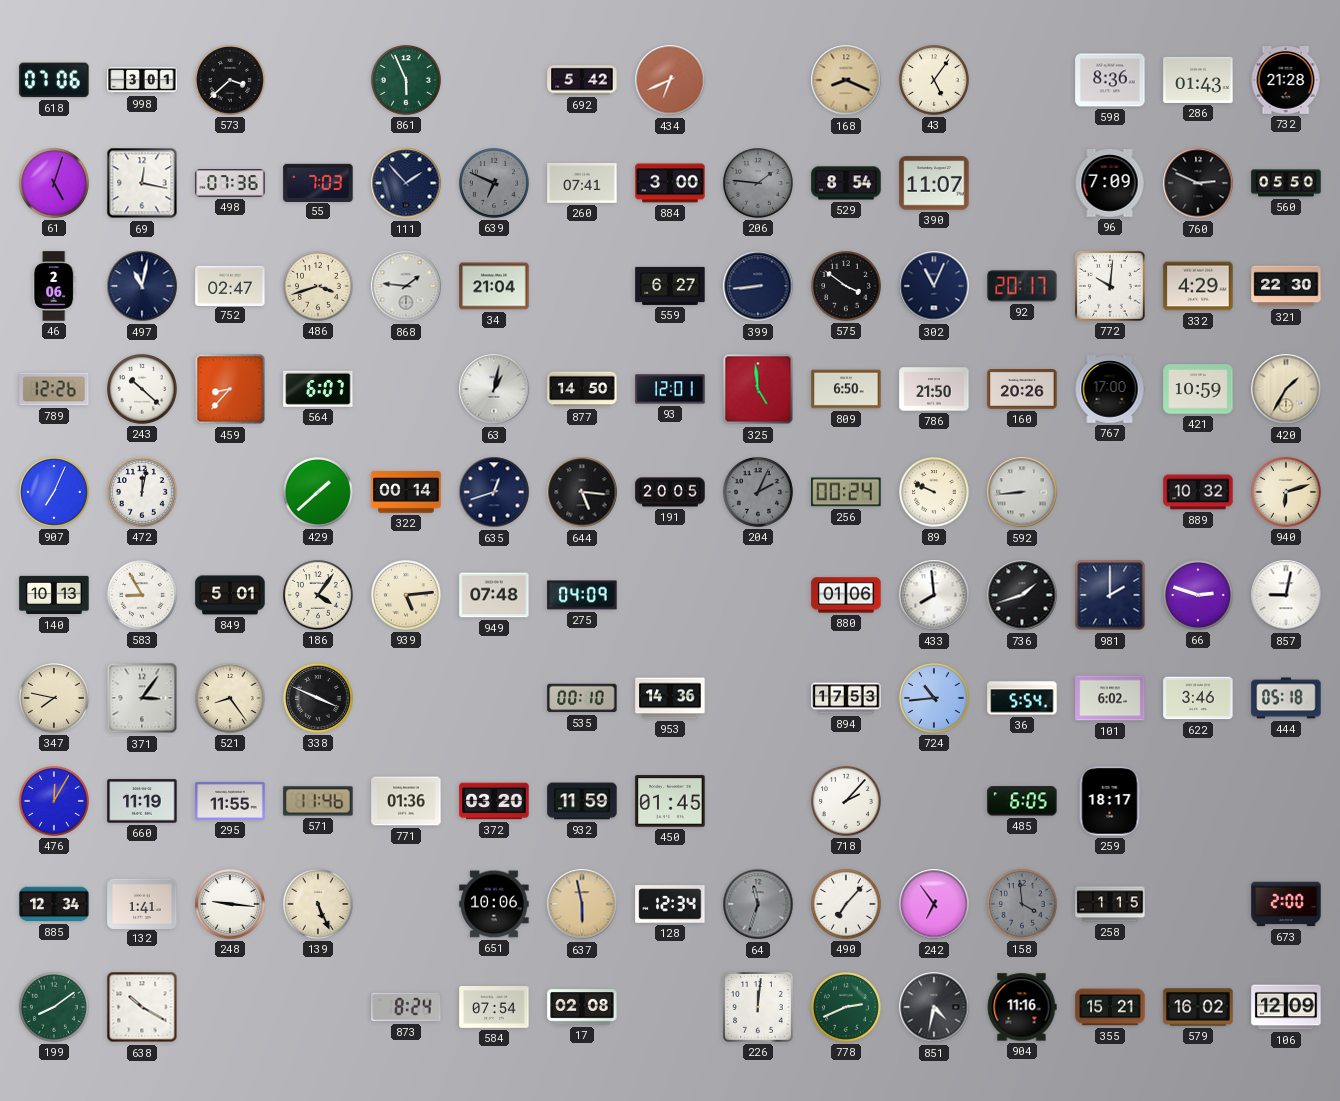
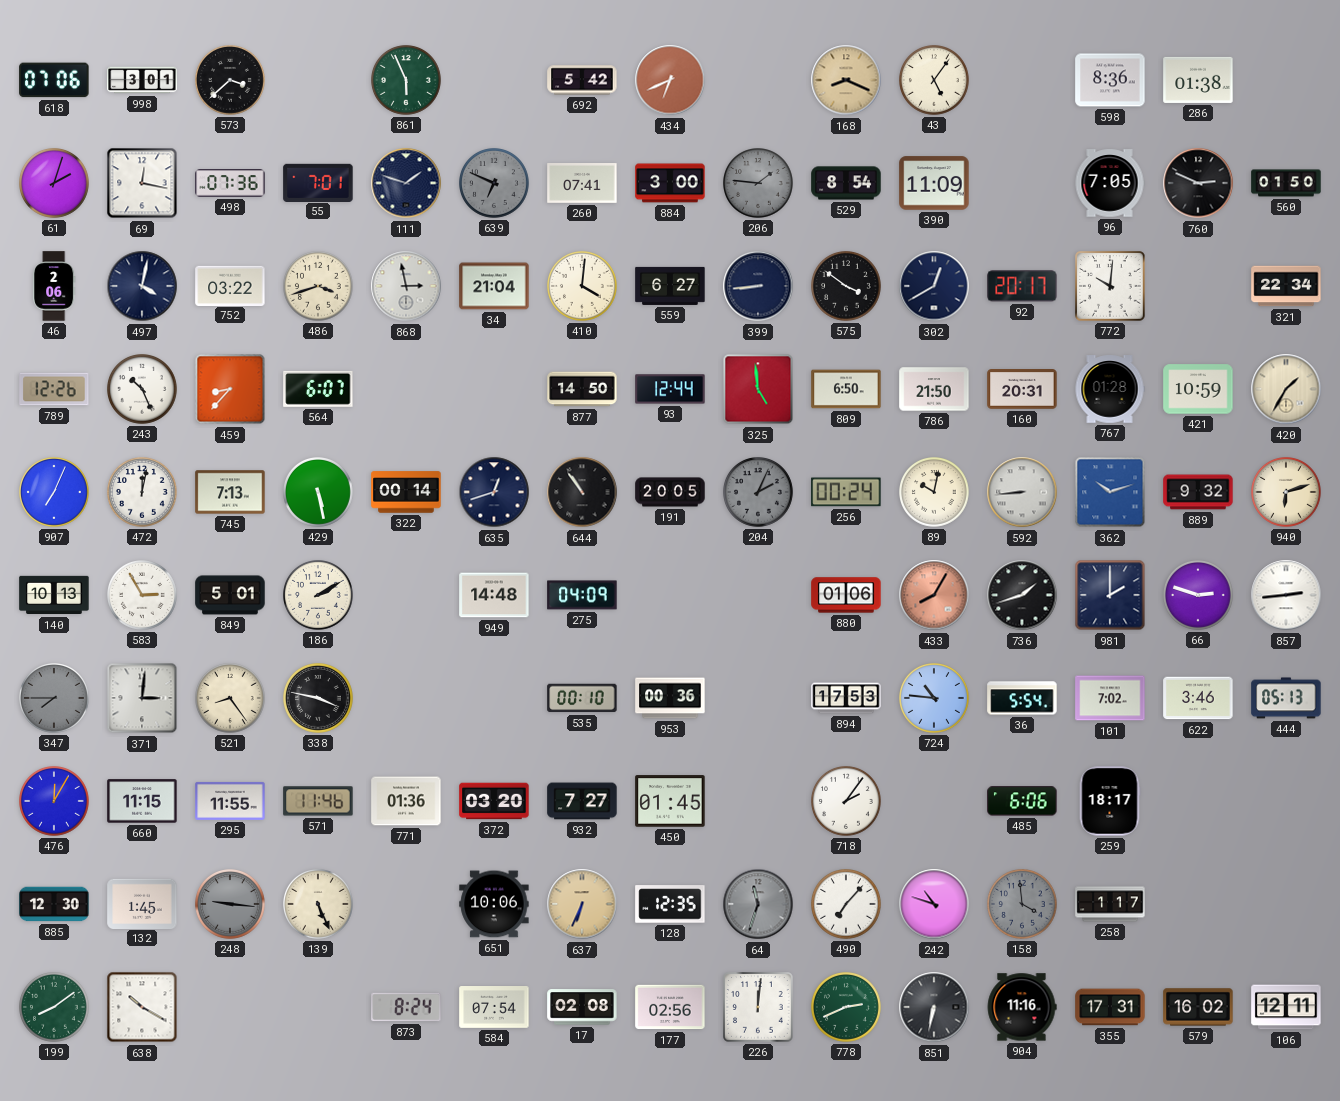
286: 01:43 -> 01:38 (1198, 80)
732: 21:28 -> none (1286, 81)
61: 5:03 -> 2:03 (55, 184)
55: 7:03 -> 7:01 (318, 182)
111: 1:53 -> 1:48 (406, 183)
390: 11:07 -> 11:09 (934, 183)
96: 7:09 -> 7:05 (1110, 183)
560: 05:50 -> 01:50 (1286, 183)
497: 11:02 -> 4:02 (142, 286)
752: 02:47 -> 03:22 (230, 285)
868: 1:46 -> 2:58 (406, 286)
410: none -> 4:01 (583, 287)
302: 11:04 -> 12:40 (934, 286)
332: 4:29 -> none (1198, 286)
321: 22:30 -> 22:34 (1286, 286)
243: 10:22 -> 10:26 (143, 390)
63: 1:02 -> none (494, 389)
93: 12:01 -> 12:44 (670, 389)
160: 20:26 -> 20:31 (1022, 389)
767: 17:00 -> 01:28 (1110, 389)
745: none -> 7:13 (230, 492)
429: 1:38 -> 5:28 (319, 493)
644: 5:16 -> 10:54 (582, 492)
89: 9:49 -> 10:02 (935, 493)
362: none -> 10:12 (1110, 492)
889: 10:32 -> 9:32 (1198, 492)
583: 8:55 -> 2:55 (143, 596)
186: 4:06 -> 2:10 (319, 596)
939: 5:14 -> none (407, 596)
949: 07:48 -> 14:48 (494, 595)
433: 7:59 -> 8:05 (934, 595)
433 dial: white -> salmon (934, 595)
857: 9:02 -> 2:44 (1286, 595)
347: 7:47 -> 7:45 (55, 699)
347 dial: cream -> grey (55, 699)
371: 3:06 -> 3:01 (142, 698)
338: 3:49 -> 3:47 (319, 699)
953: 14:36 -> 00:36 (670, 698)
724: 10:44 -> 10:46 (935, 699)
101: 6:02 -> 7:02 (1110, 698)
444: 05:18 -> 05:13 (1286, 698)
660: 11:19 -> 11:15 (142, 801)
932: 11:59 -> 7:27 (582, 801)
718: 2:07 -> 2:06 (847, 802)
485: 6:05 -> 6:06 (1022, 801)
885: 12:34 -> 12:30 (54, 904)
132: 1:41 -> 1:45 (142, 903)
248 dial: white -> grey (231, 905)
637: 5:58 -> 6:34 (582, 904)
128: 12:34 -> 12:35 (670, 904)
242: 6:54 -> 10:48 (934, 904)
258: 1:15 -> 1:17 (1110, 904)
673: 2:00 -> none (1286, 904)
177: none -> 02:56 (670, 1007)
851: 4:32 -> 6:32 (934, 1007)
355: 15:21 -> 17:31 (1110, 1007)
106: 12:09 -> 12:11 (1286, 1007)
